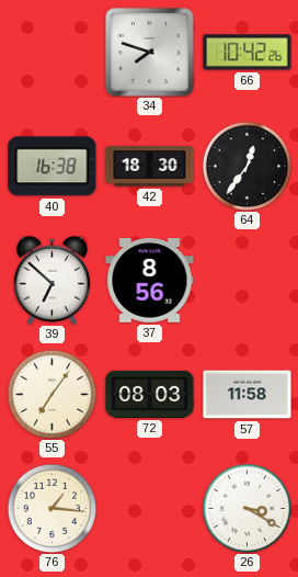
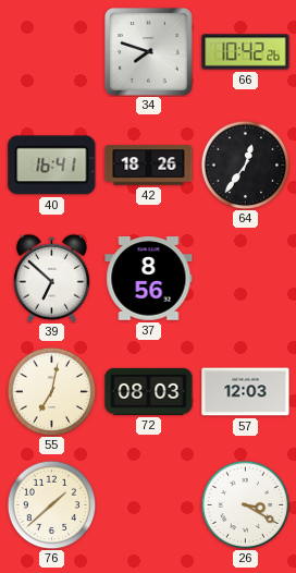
40: 16:38 -> 16:41 (52, 166)
42: 18:30 -> 18:26 (149, 166)
55: 7:06 -> 7:02 (51, 391)
57: 11:58 -> 12:03 (246, 392)
76: 1:16 -> 1:38 (51, 504)
